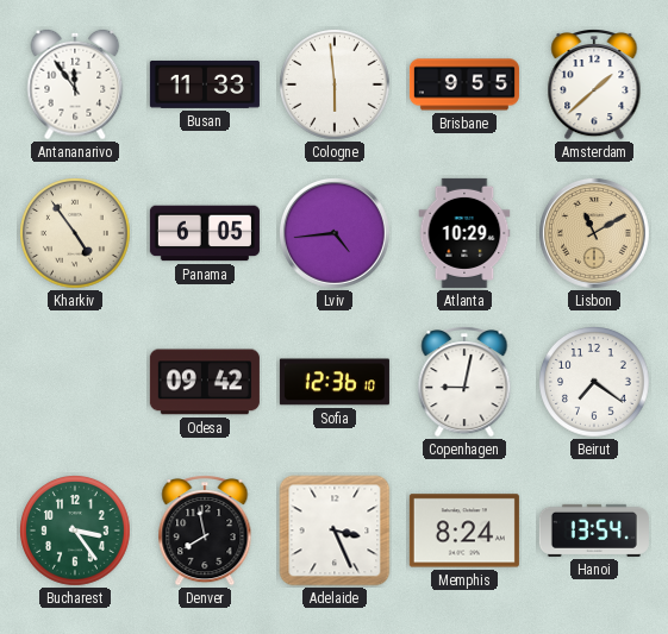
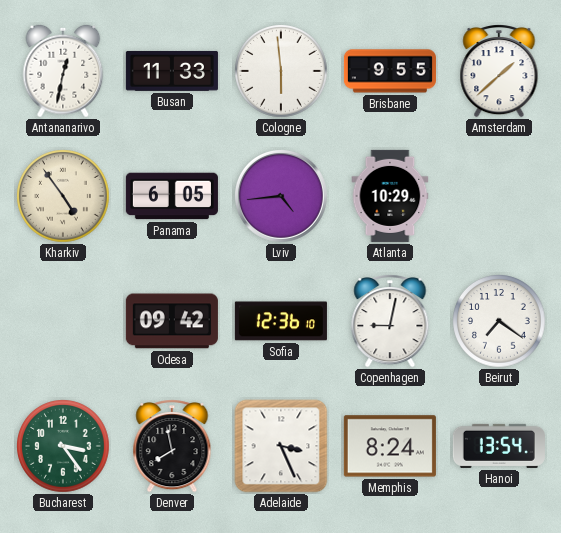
Antananarivo: 11:54 -> 12:32 (63, 71)
Lisbon: 11:10 -> none (594, 233)
